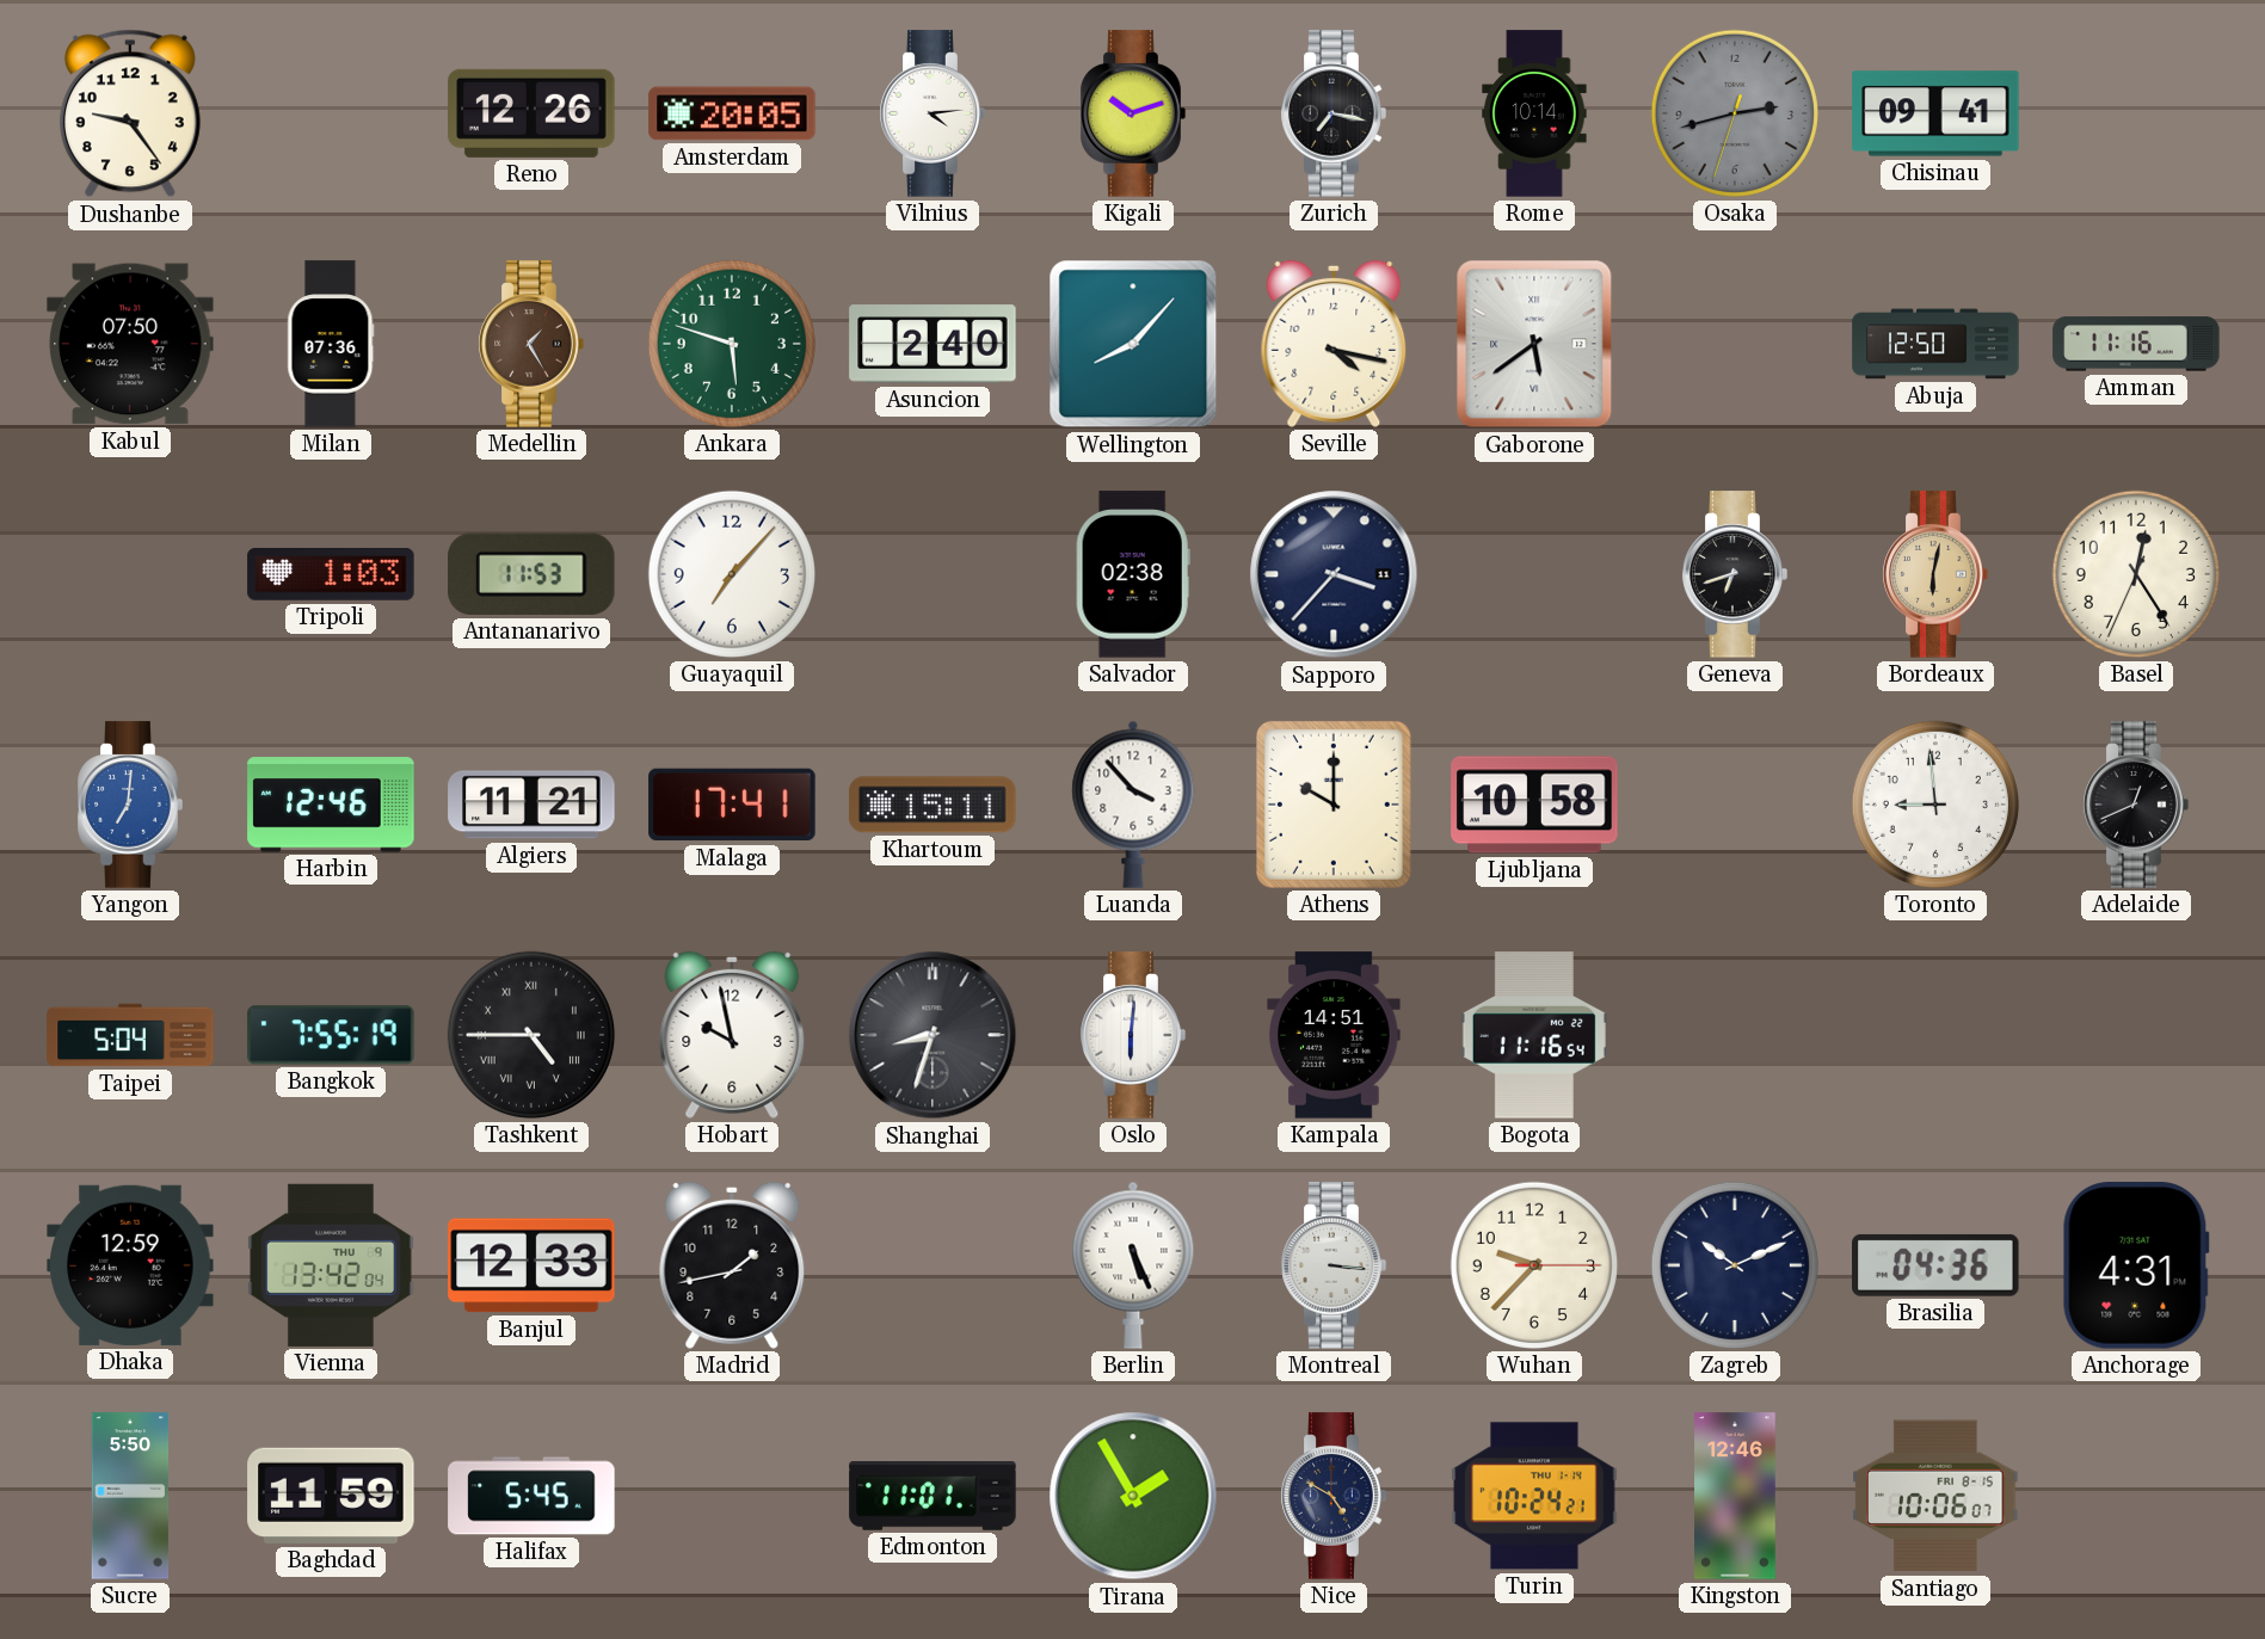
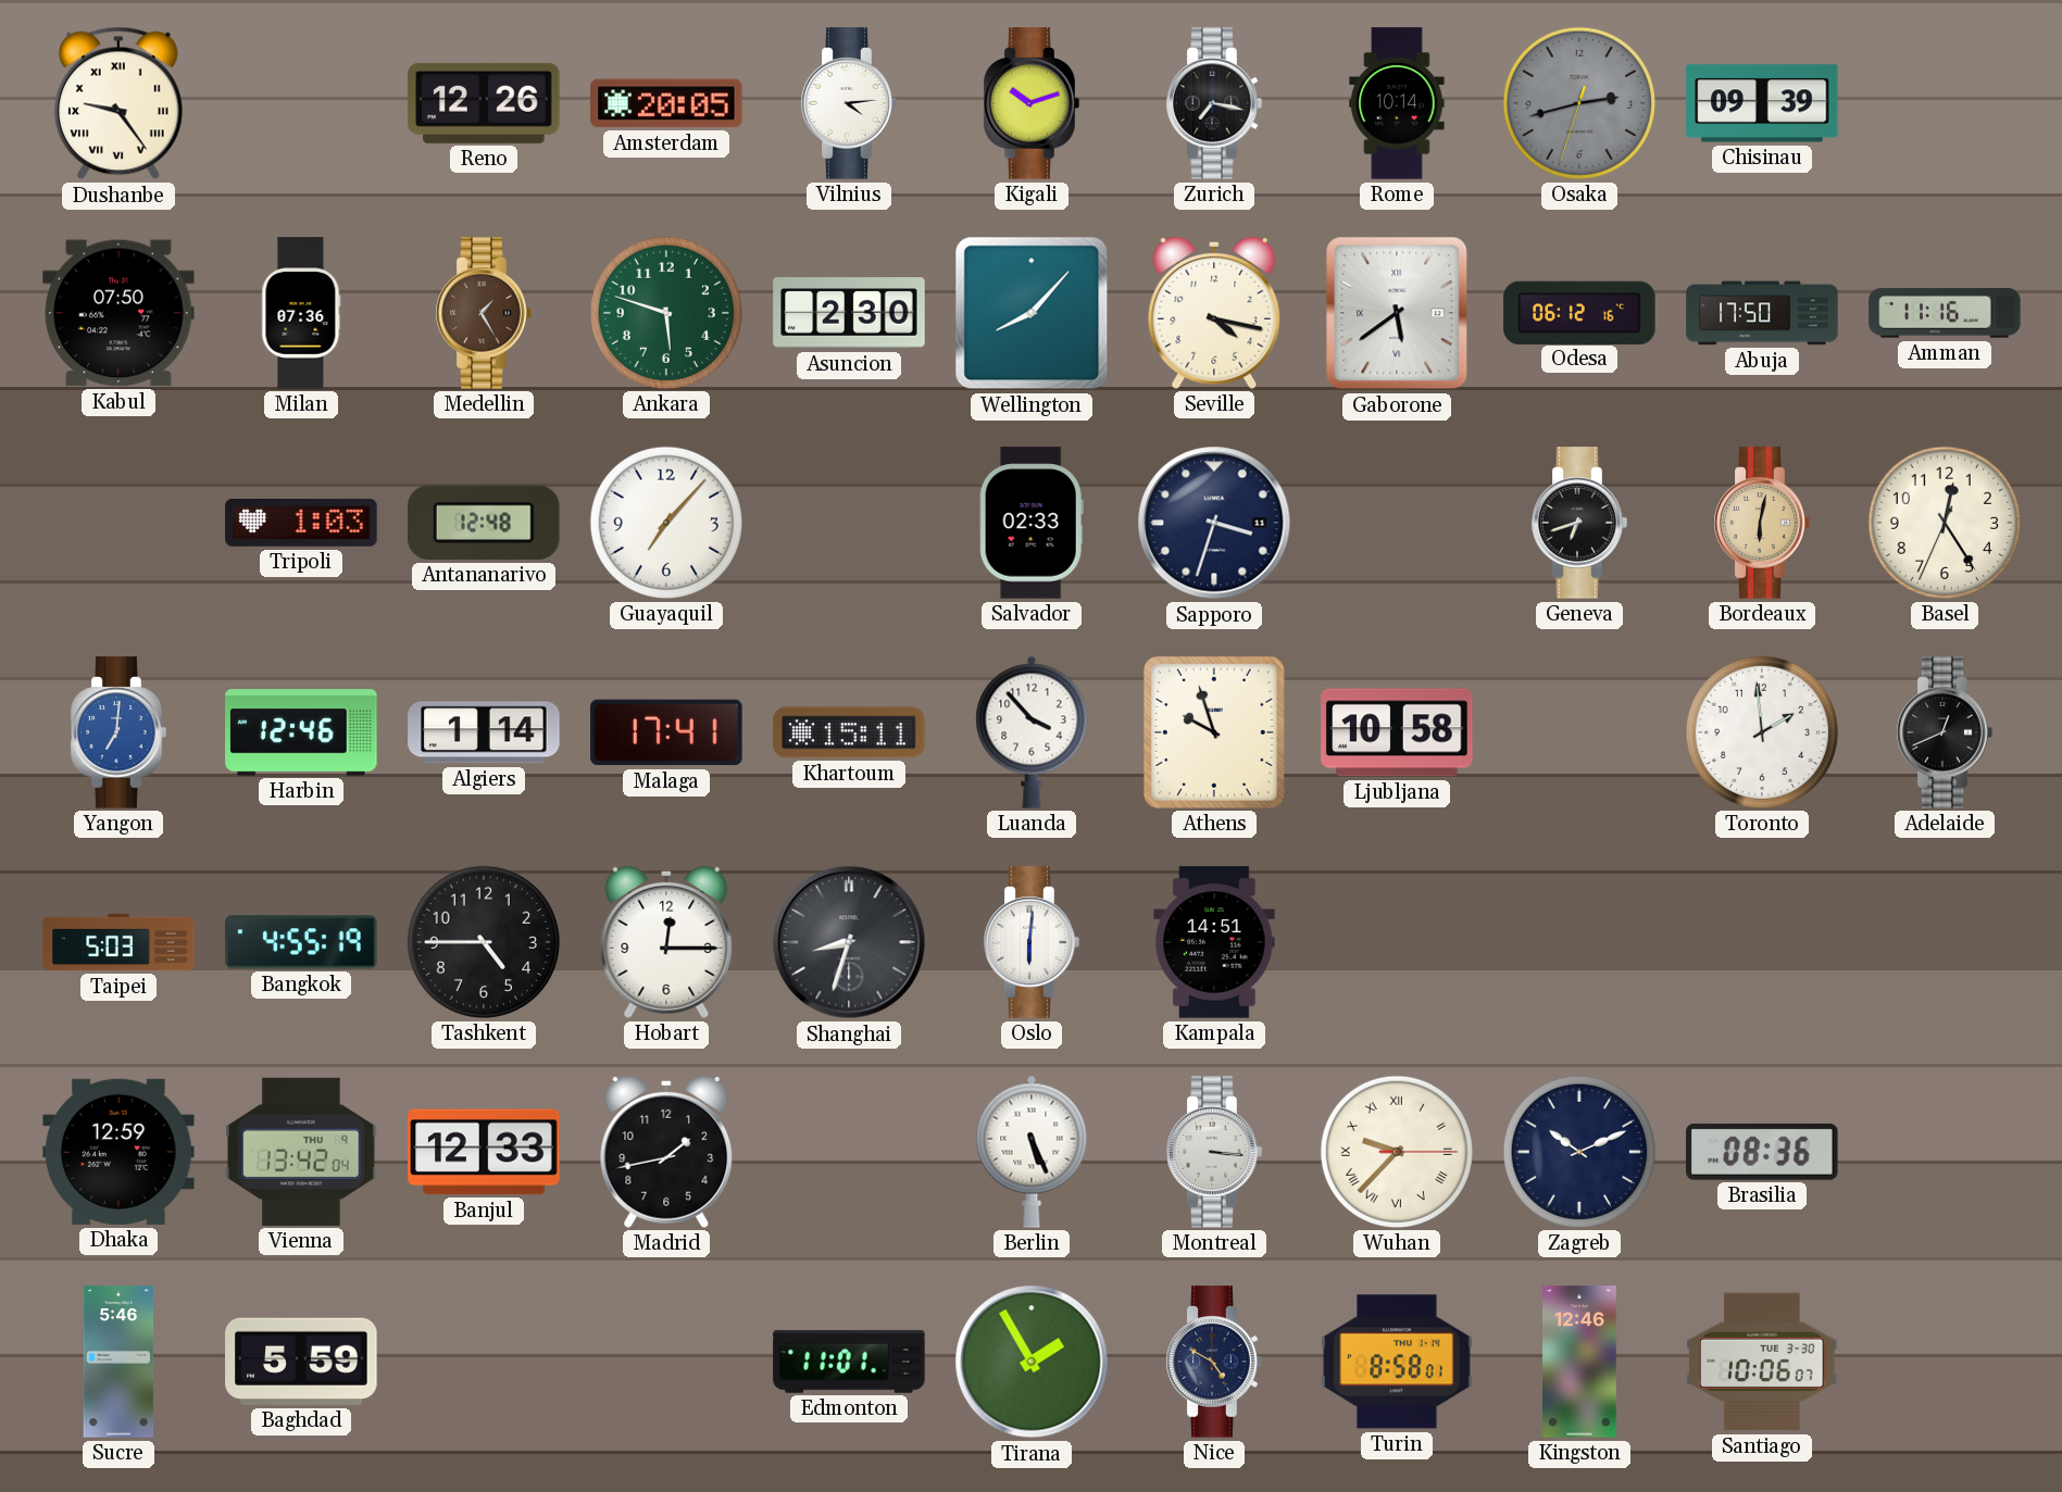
Dushanbe numerals: Arabic -> Roman (118, 103)
Chisinau: 09:41 -> 09:39 (1762, 103)
Asuncion: 2:40 -> 2:30 (849, 313)
Odesa: none -> 06:12 (1579, 312)
Abuja: 12:50 -> 17:50 (1762, 313)
Antananarivo: 11:53 -> 12:48 (485, 523)
Salvador: 02:38 -> 02:33 (1032, 523)
Sapporo: 3:37 -> 3:33 (1214, 523)
Algiers: 11:21 -> 1:14 (484, 732)
Athens: 10:00 -> 9:57 (1214, 732)
Toronto: 8:59 -> 1:59 (1762, 732)
Taipei: 5:04 -> 5:03 (118, 942)
Bangkok: 7:55 -> 4:55 (301, 942)
Tashkent numerals: Roman -> Arabic (484, 942)
Hobart: 9:58 -> 12:15 (666, 942)
Bogota: 11:16 -> none (1534, 1035)
Wuhan numerals: Arabic -> Roman (1397, 1152)
Brasilia: 04:36 -> 08:36 (1762, 1152)
Anchorage: 4:31 -> none (2136, 1265)
Sucre: 5:50 -> 5:46 (118, 1362)
Baghdad: 11:59 -> 5:59 (301, 1362)
Halifax: 5:45 -> none (531, 1496)
Turin: 10:24 -> 8:58 (1397, 1362)
Santiago date: FRI 8-15 -> TUE 3-30 (1762, 1362)
